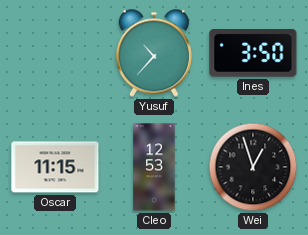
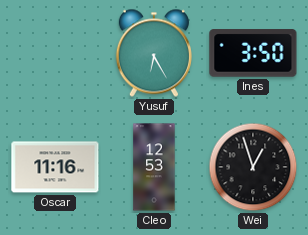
Yusuf: 10:37 -> 6:25 (154, 53)
Oscar: 11:15 -> 11:16 (55, 167)
